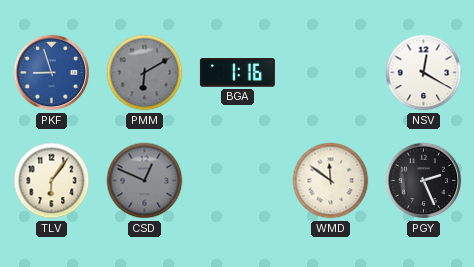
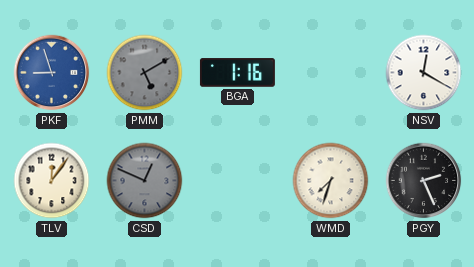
PMM: 6:10 -> 5:10 (145, 73)
TLV: 6:06 -> 12:06 (52, 181)
WMD: 11:51 -> 7:33 (331, 181)
